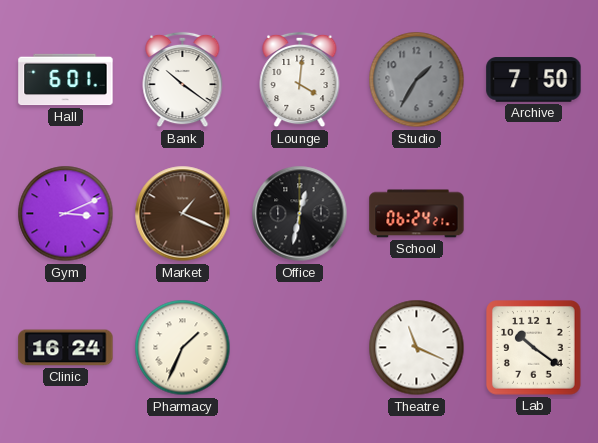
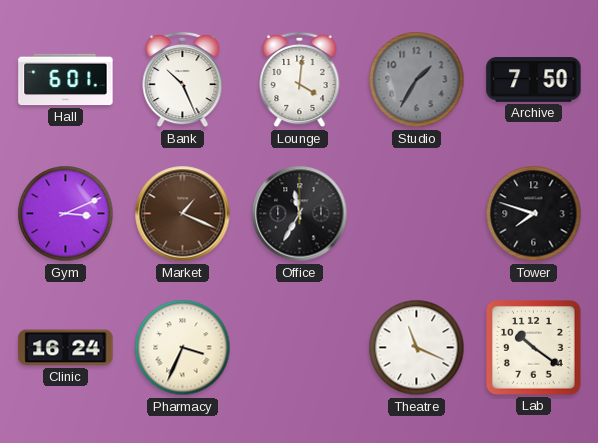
Bank: 10:21 -> 10:26 (183, 80)
Office: 12:32 -> 11:35 (300, 214)
School: 06:24 -> none (417, 214)
Tower: none -> 7:48 (534, 214)
Pharmacy: 1:34 -> 3:34 (183, 348)
